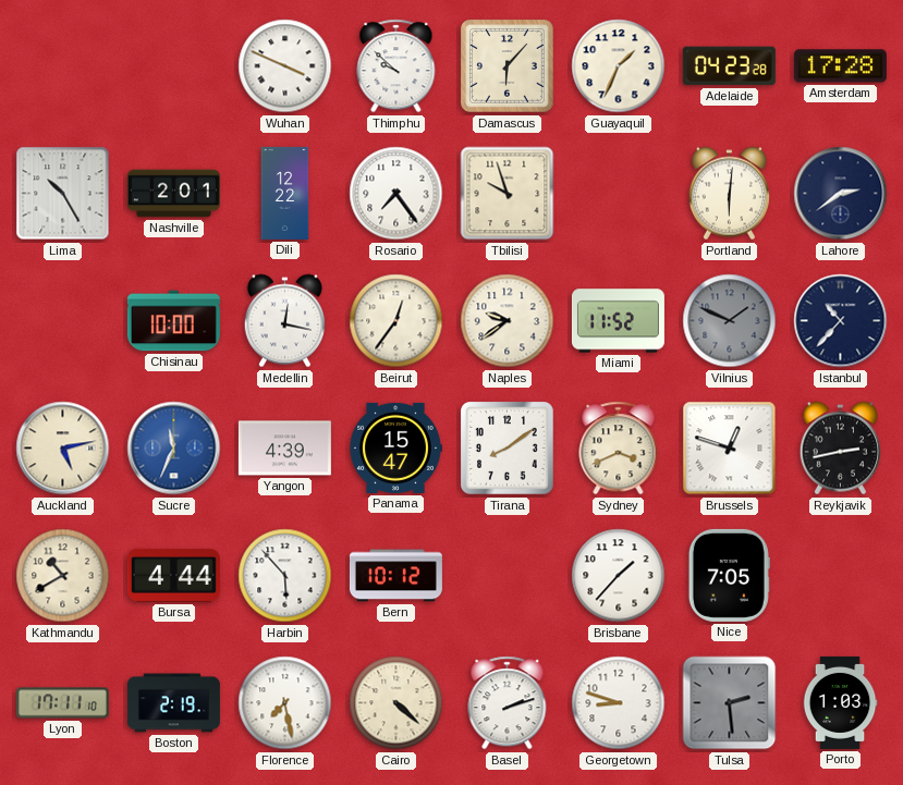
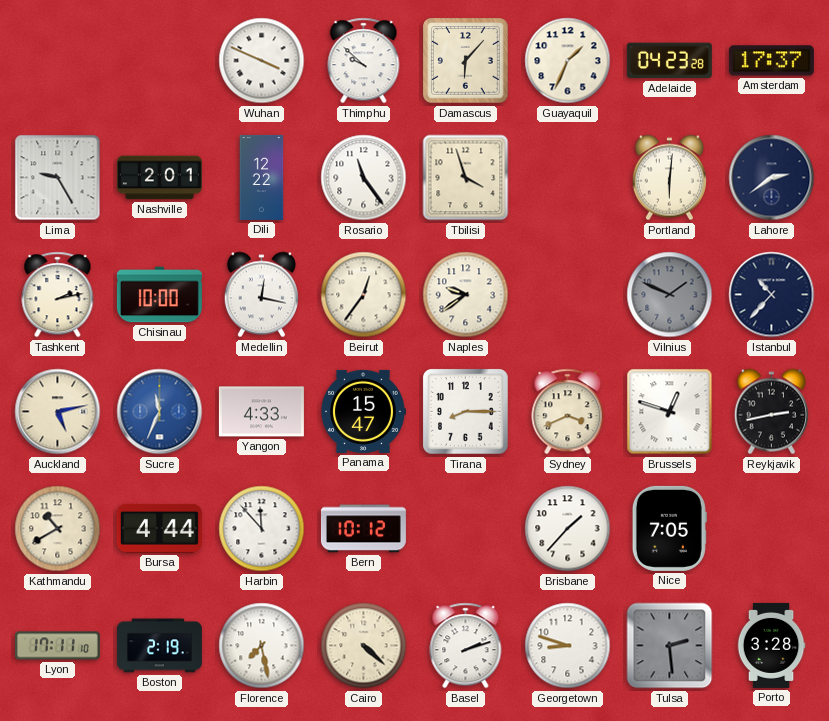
Amsterdam: 17:28 -> 17:37 (771, 61)
Lima: 10:25 -> 9:25 (58, 178)
Rosario: 7:24 -> 11:24 (364, 178)
Tbilisi: 9:57 -> 3:57 (466, 178)
Tashkent: none -> 2:13 (58, 295)
Miami: 11:52 -> none (618, 321)
Yangon: 4:39 -> 4:33 (261, 412)
Tirana: 8:09 -> 8:15 (466, 412)
Harbin: 5:53 -> 11:53 (262, 529)
Porto: 1:03 -> 3:28 (771, 645)
